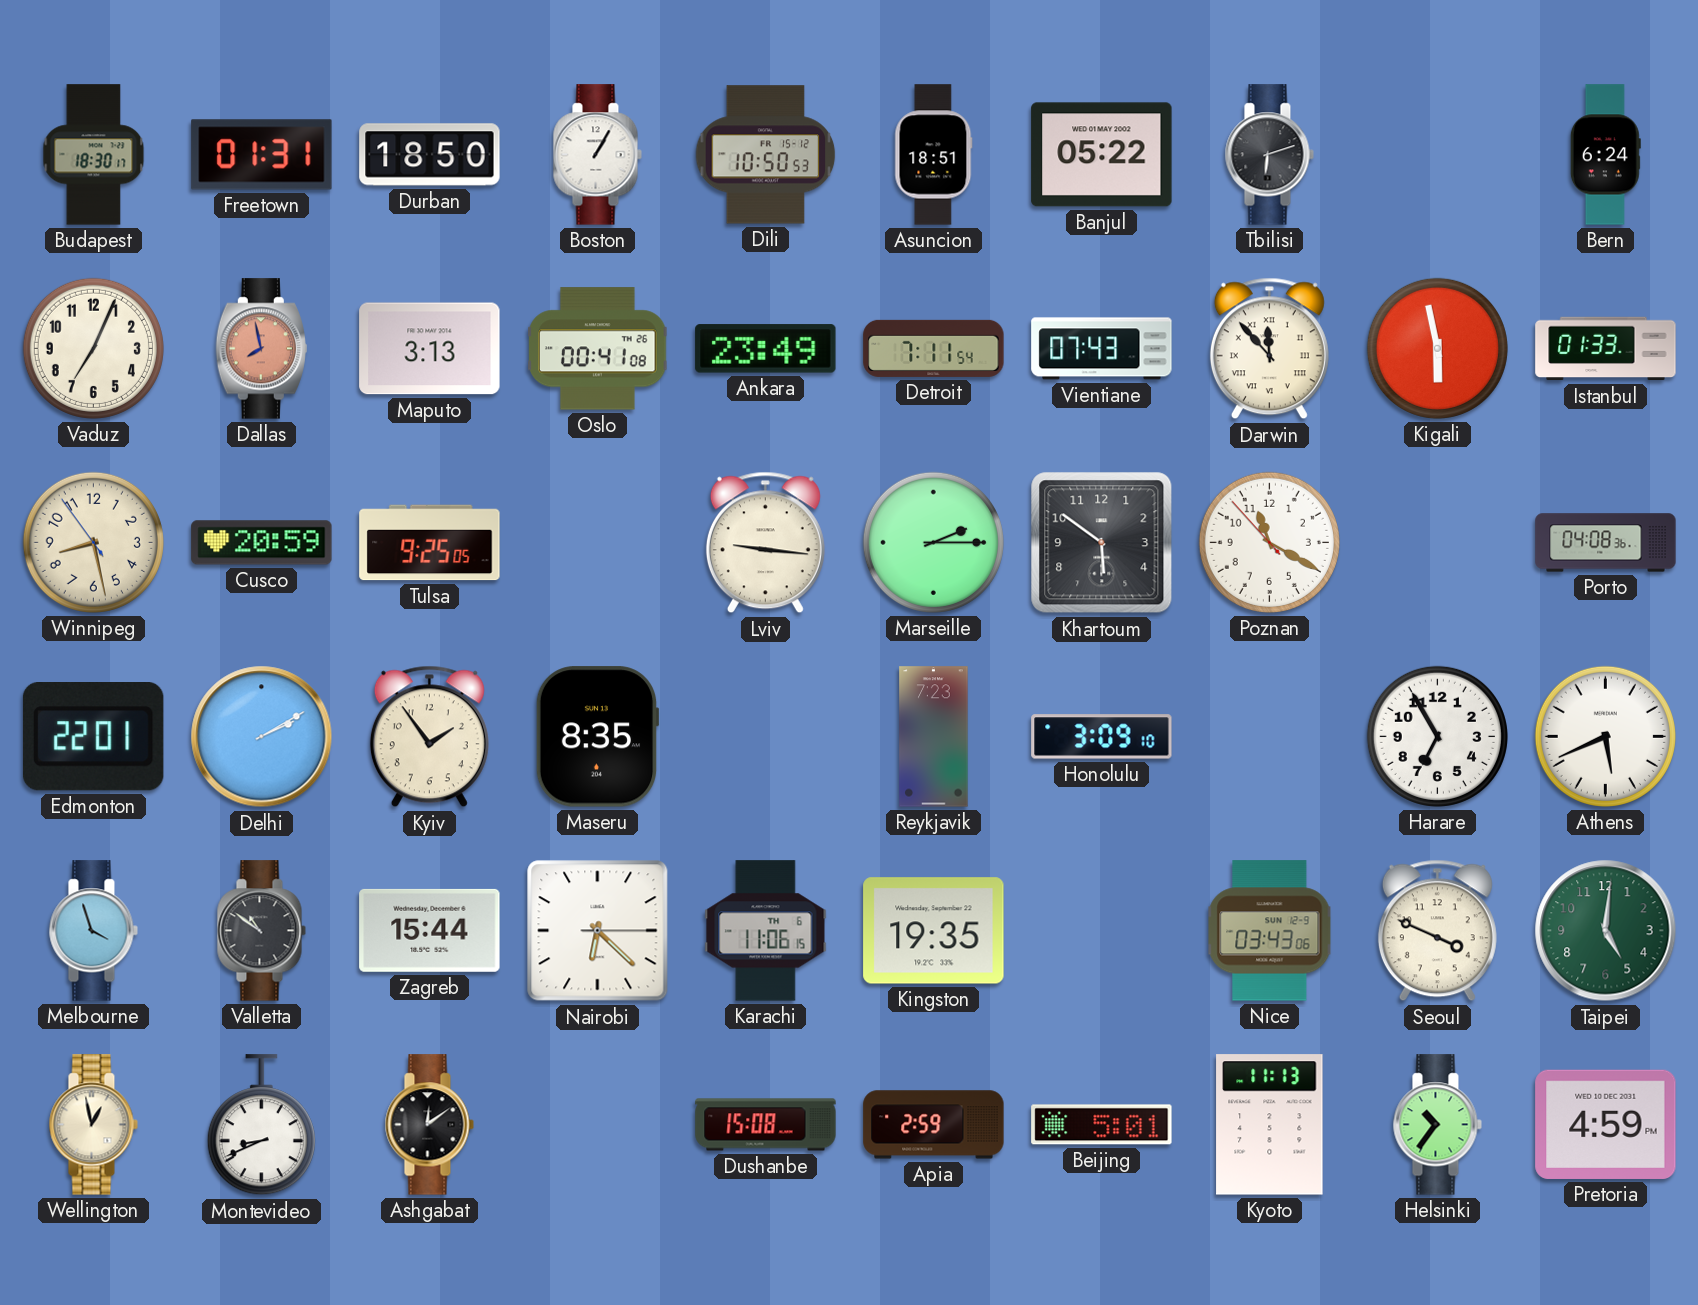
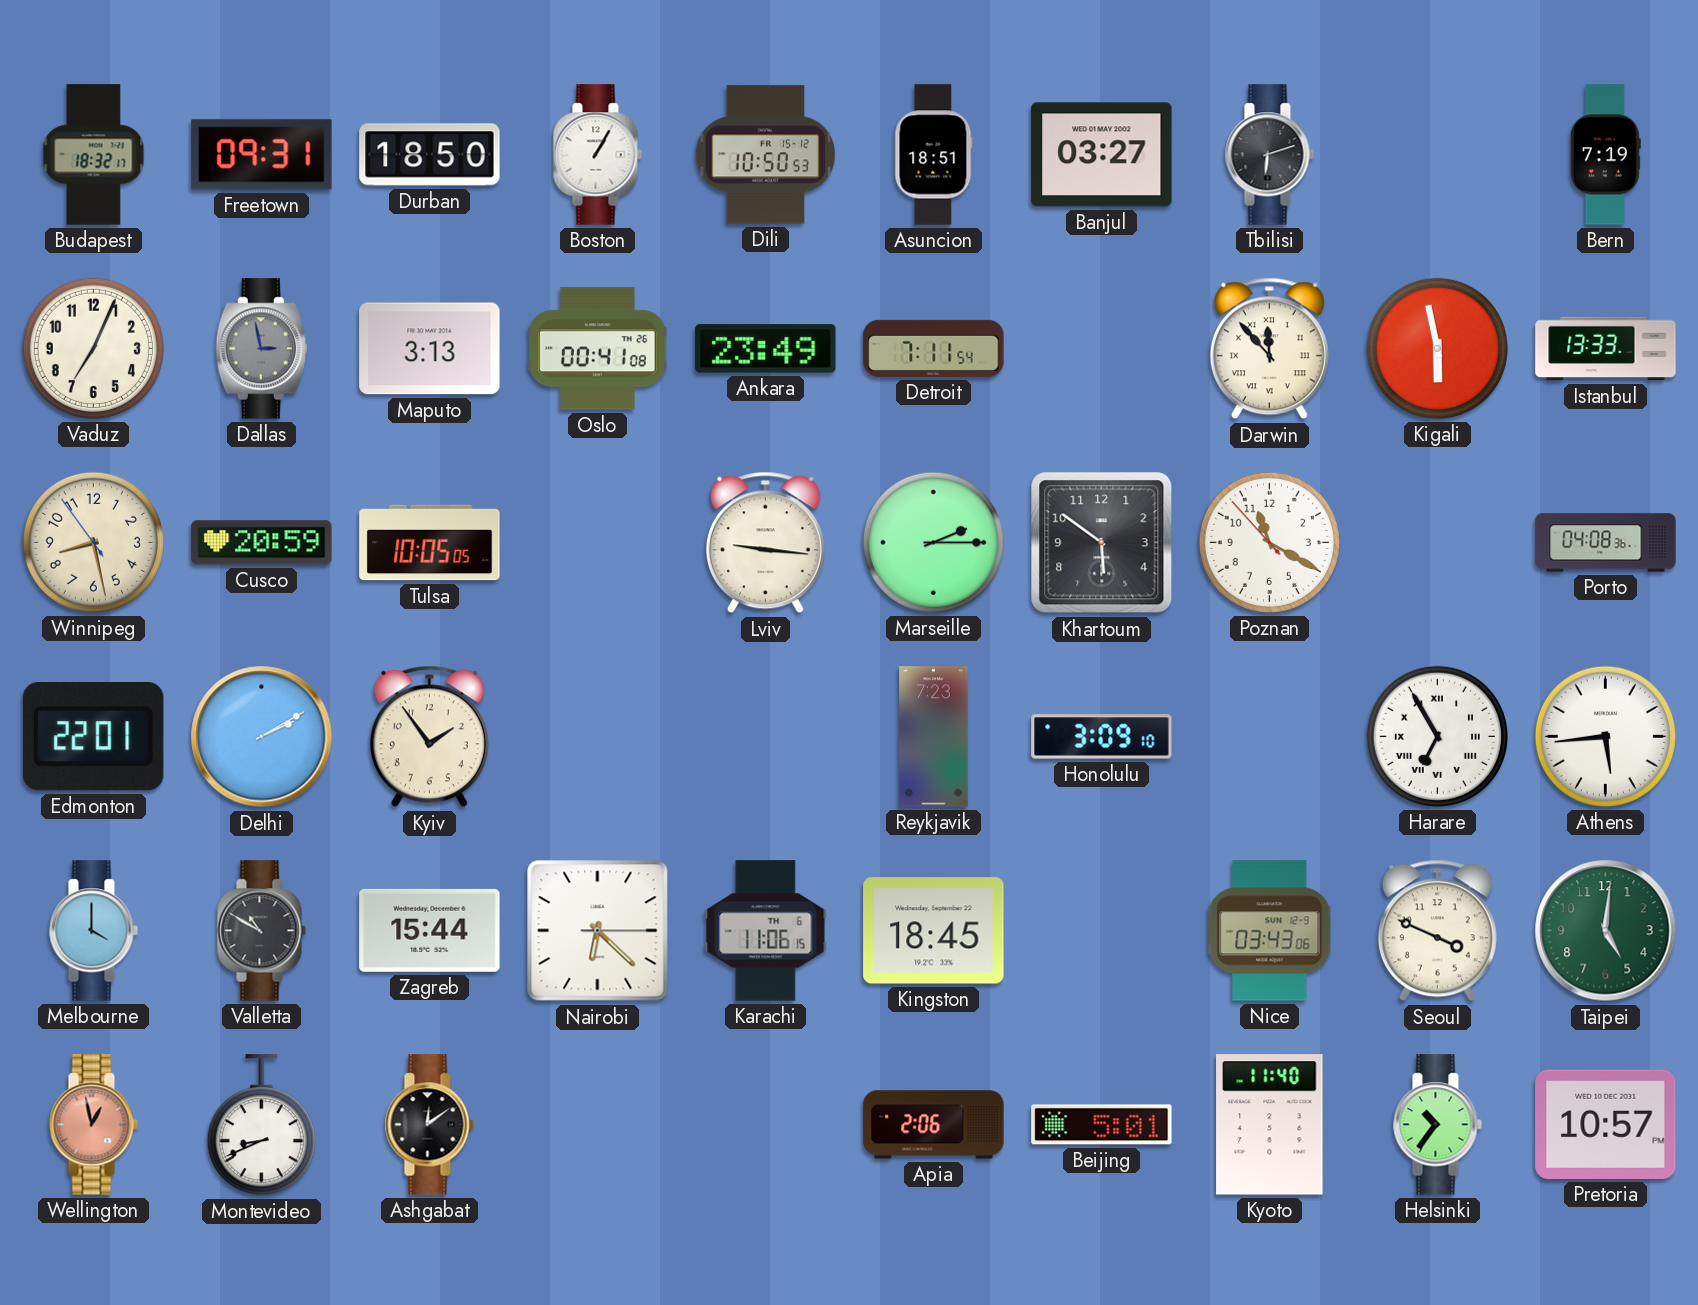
Budapest: 18:30 -> 18:32 (94, 155)
Freetown: 01:31 -> 09:31 (262, 155)
Banjul: 05:22 -> 03:27 (1102, 155)
Bern: 6:24 -> 7:19 (1605, 155)
Dallas: 7:58 -> 2:58 (261, 349)
Dallas dial: salmon -> grey (261, 349)
Vientiane: 07:43 -> none (1102, 349)
Istanbul: 01:33 -> 13:33 (1606, 349)
Tulsa: 9:25 -> 10:05 (430, 543)
Maseru: 8:35 -> none (597, 737)
Harare numerals: Arabic -> Roman (1437, 736)
Athens: 5:41 -> 5:44 (1605, 736)
Melbourne: 3:57 -> 4:00 (93, 931)
Valletta: 10:51 -> 10:50 (261, 931)
Kingston: 19:35 -> 18:45 (934, 931)
Wellington dial: cream -> salmon (93, 1125)
Dushanbe: 15:08 -> none (766, 1125)
Apia: 2:59 -> 2:06 (934, 1125)
Kyoto: 11:13 -> 11:40 (1270, 1125)
Pretoria: 4:59 -> 10:57 (1606, 1124)
